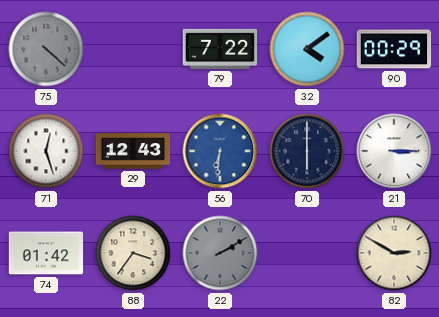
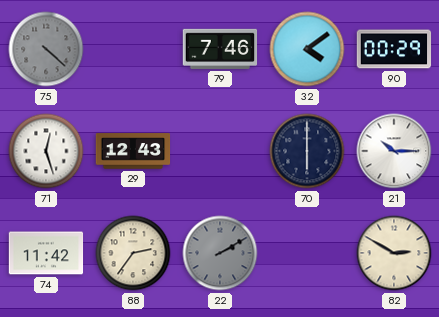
79: 7:22 -> 7:46 (220, 49)
56: 6:31 -> none (220, 151)
21: 3:15 -> 10:15 (394, 151)
74: 01:42 -> 11:42 (46, 253)
88: 3:36 -> 2:36 (133, 253)
